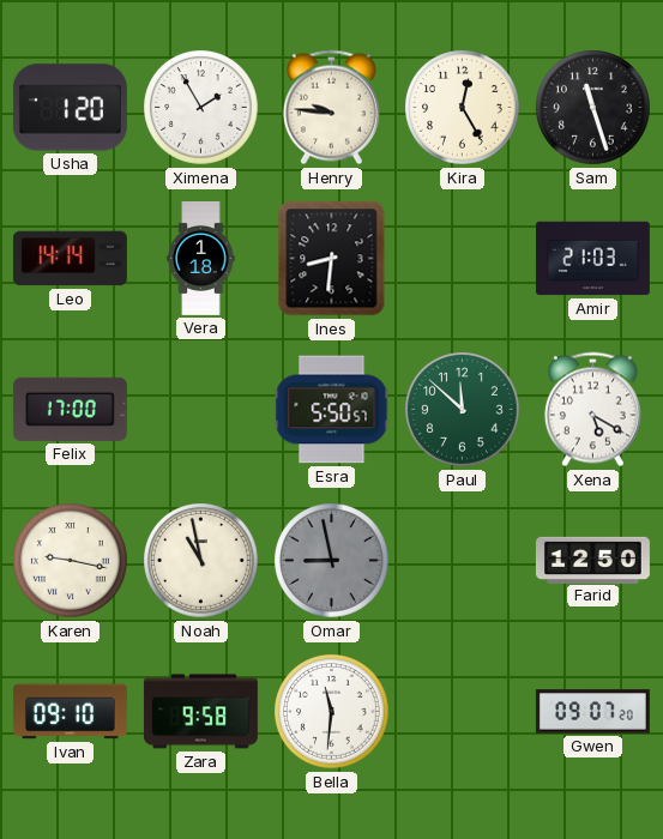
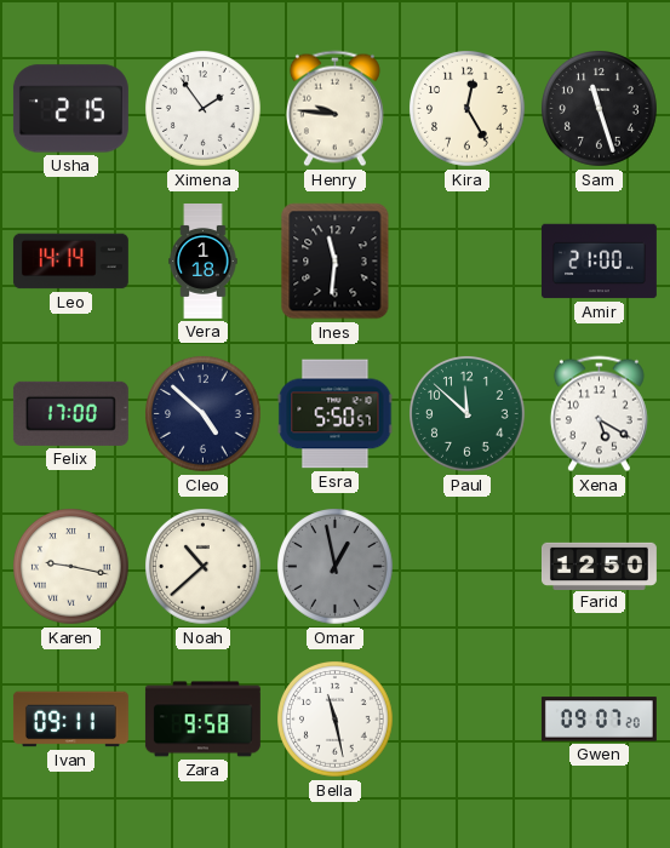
Usha: 1:20 -> 2:15 (70, 109)
Ximena: 1:55 -> 1:54 (204, 109)
Ines: 8:31 -> 11:31 (336, 262)
Amir: 21:03 -> 21:00 (599, 262)
Cleo: none -> 4:52 (204, 414)
Noah: 10:58 -> 10:38 (204, 567)
Omar: 8:58 -> 12:58 (336, 567)
Ivan: 09:10 -> 09:11 (70, 720)
Bella: 11:31 -> 11:28 (336, 720)
